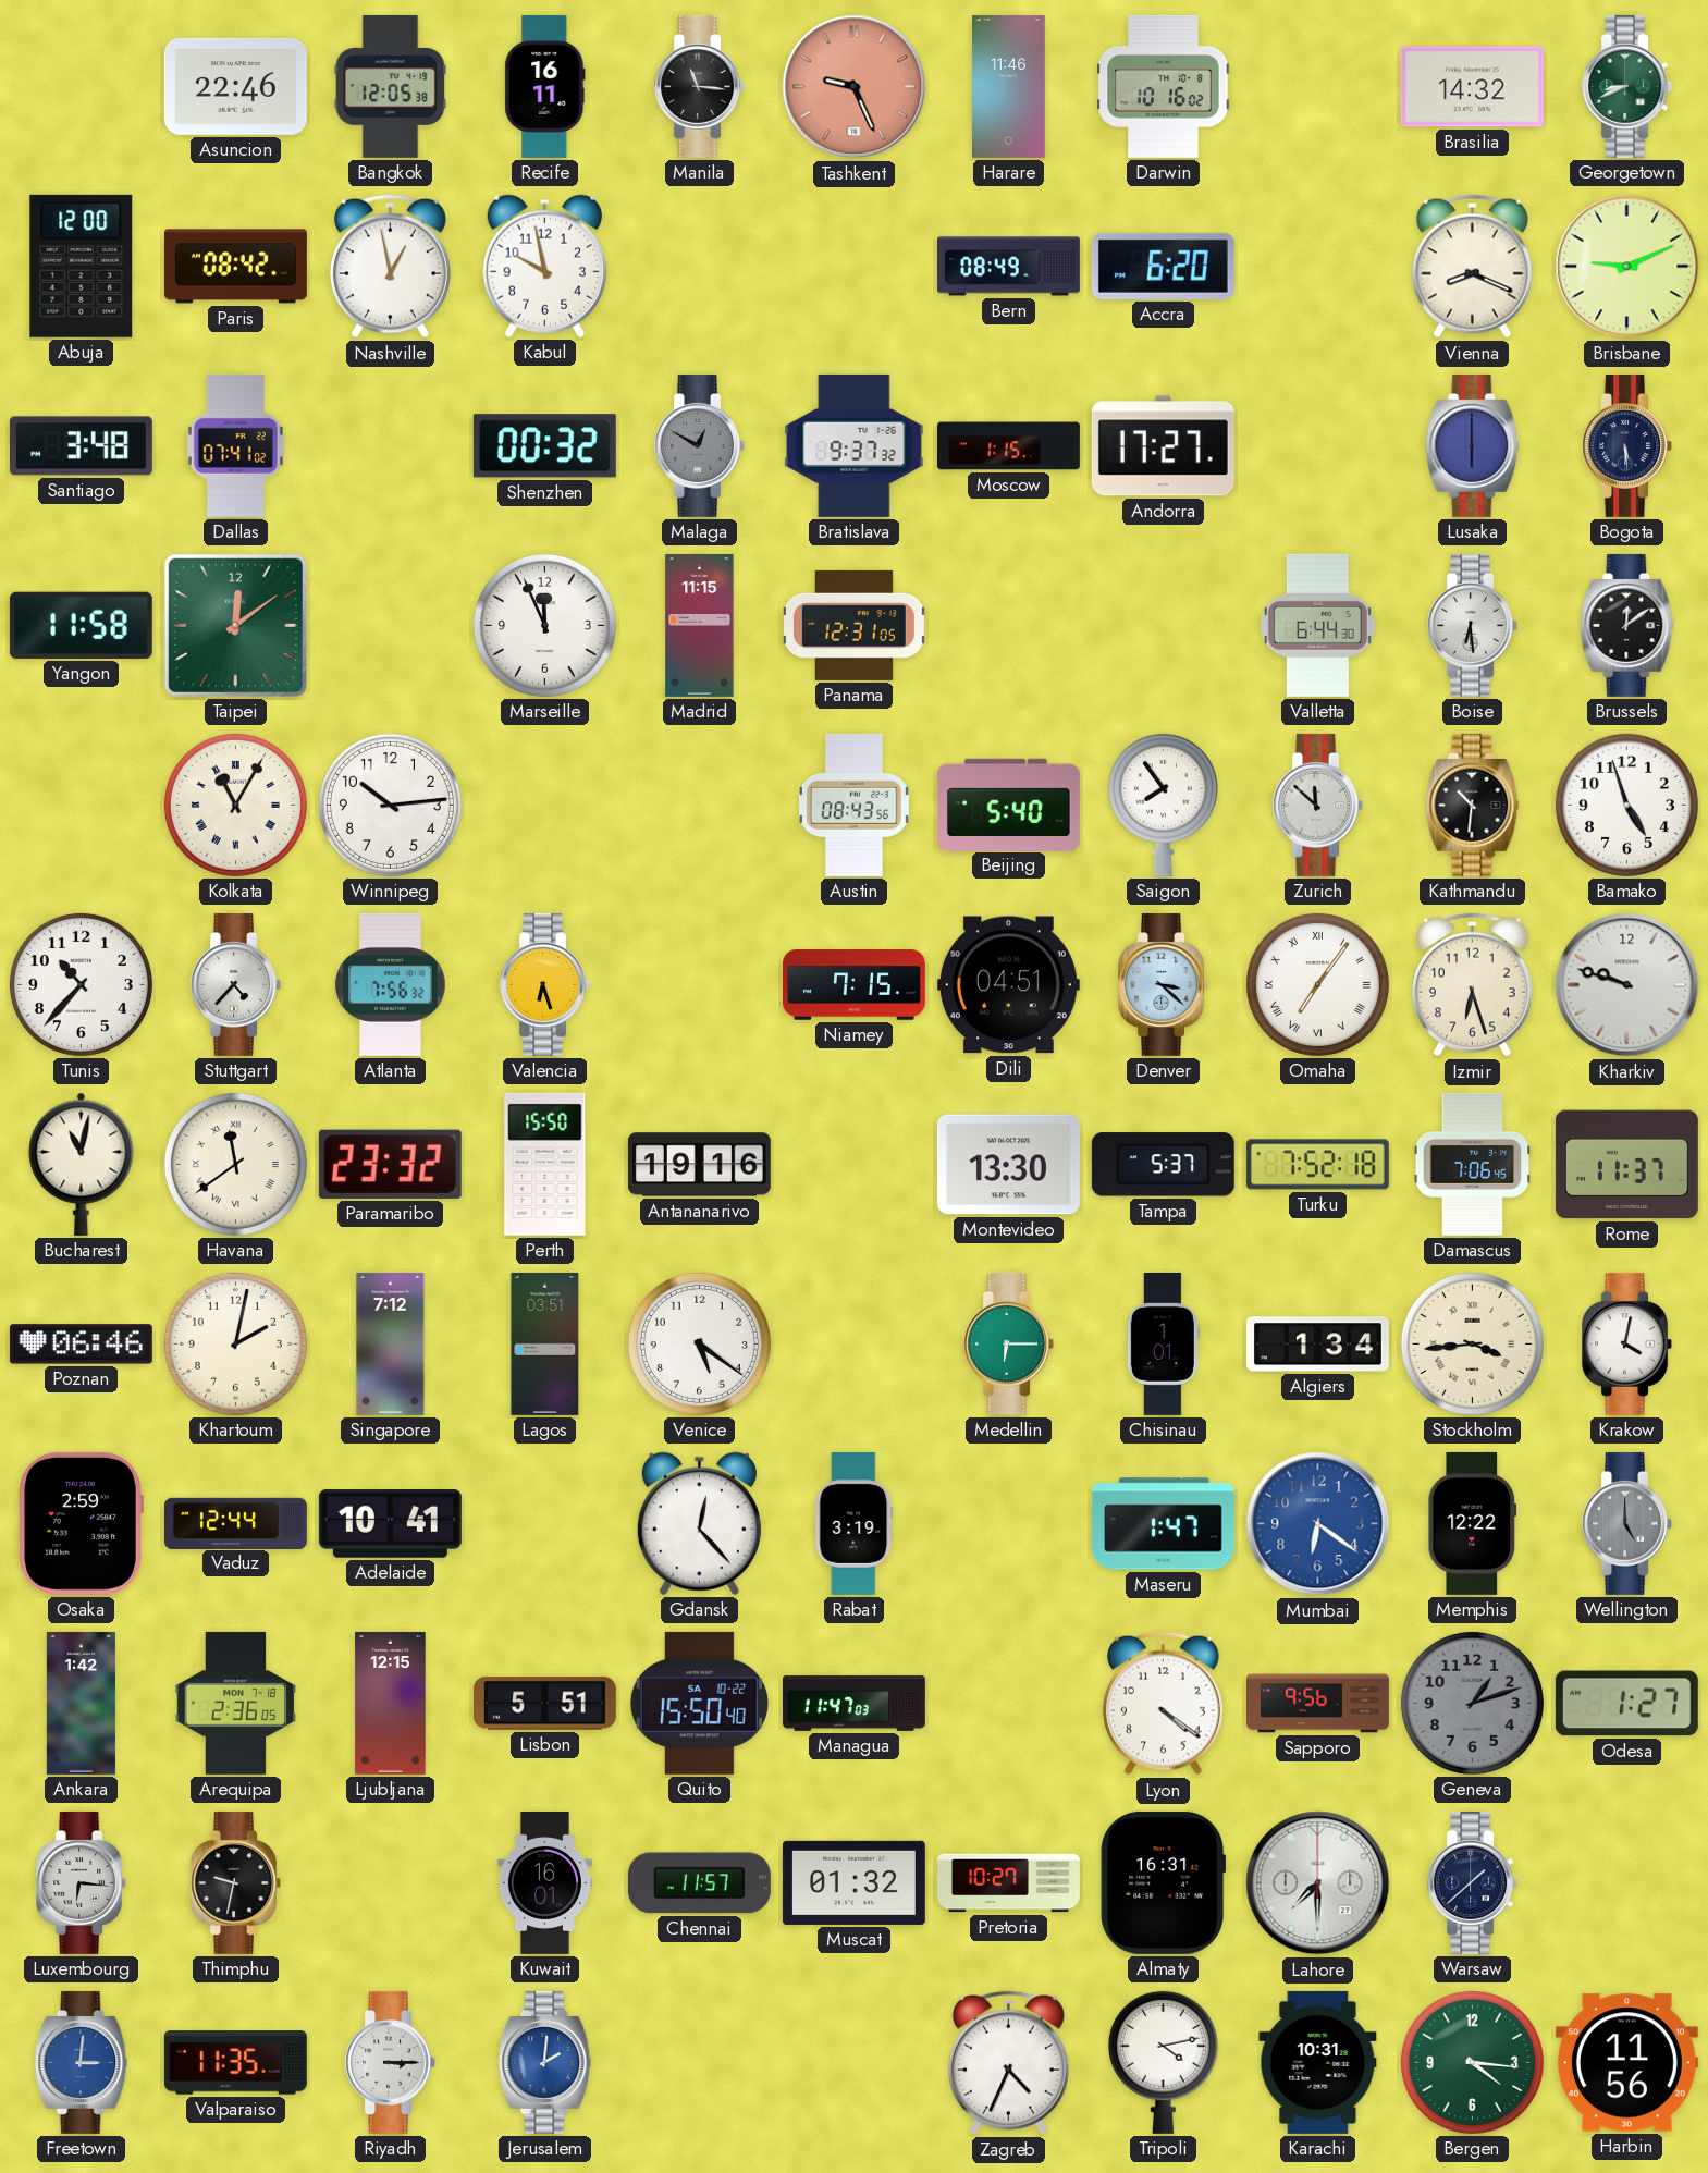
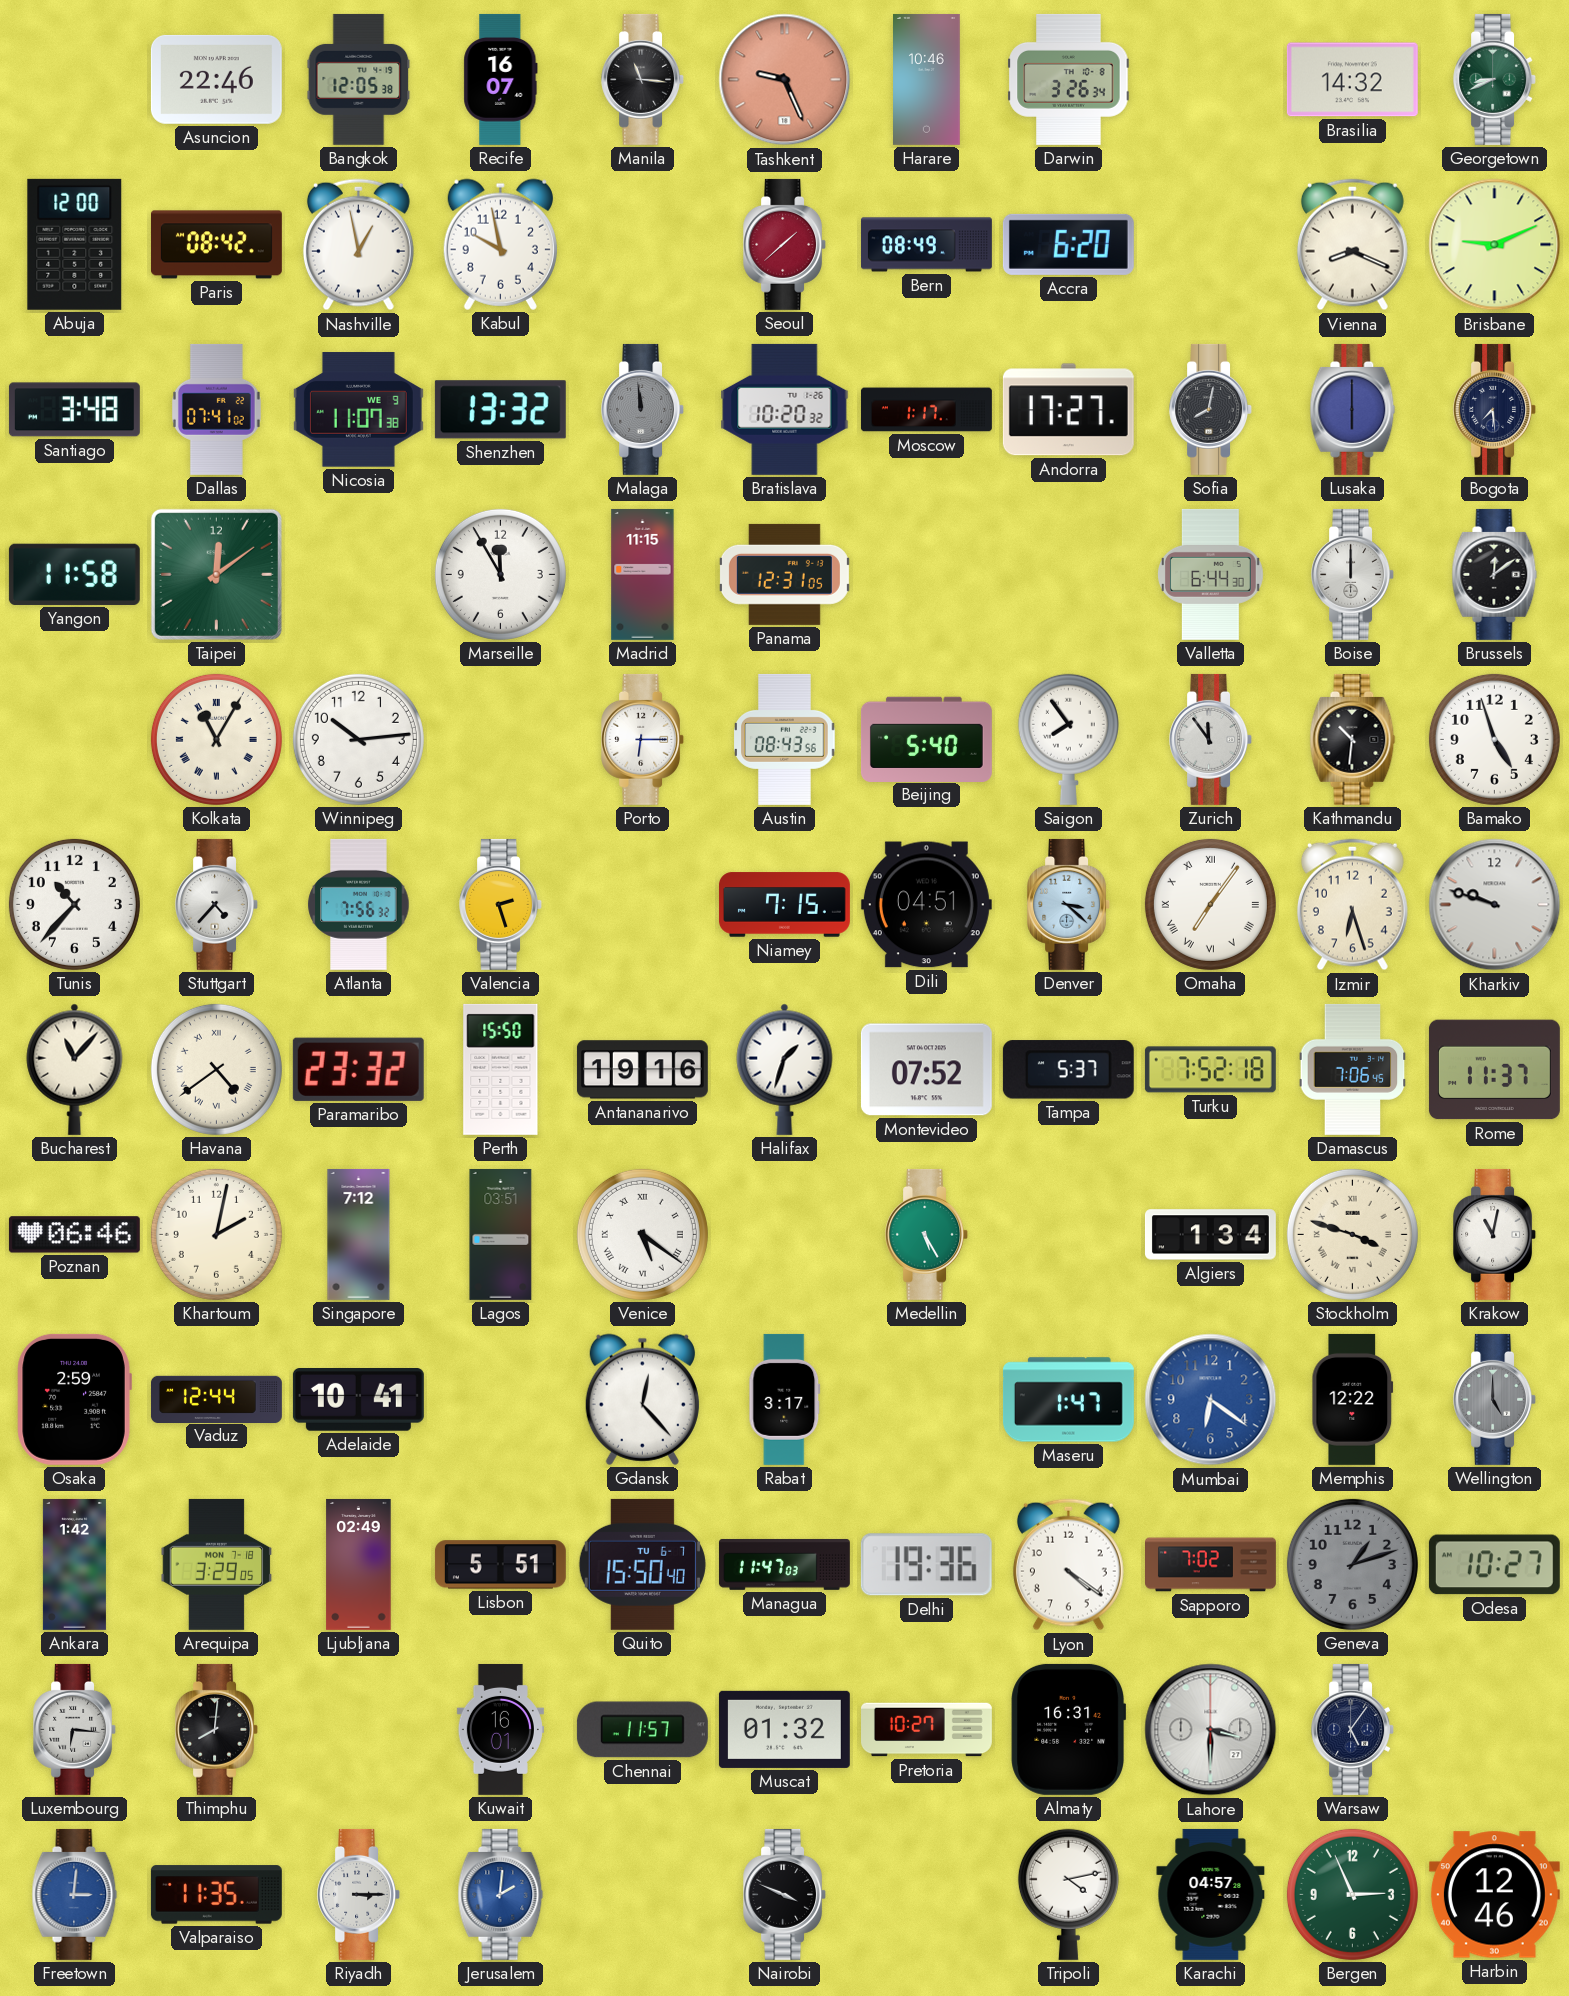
Recife: 16:11 -> 16:07 (501, 79)
Harare: 11:46 -> 10:46 (927, 79)
Darwin: 10:16 -> 3:26 (1069, 79)
Seoul: none -> 1:38 (785, 244)
Nicosia: none -> 11:07 (358, 410)
Shenzhen: 00:32 -> 13:32 (500, 410)
Malaga: 12:50 -> 11:59 (643, 409)
Bratislava: 9:37 -> 10:20 (785, 409)
Moscow: 1:15 -> 1:17 (926, 410)
Sofia: none -> 8:02 (1211, 409)
Bogota: 5:29 -> 7:29 (1495, 409)
Marseille: 11:56 -> 11:55 (500, 574)
Boise: 6:29 -> 12:00 (1353, 574)
Porto: none -> 6:15 (643, 739)
Zurich: 11:52 -> 11:54 (1211, 739)
Valencia: 6:27 -> 2:27 (501, 904)
Bucharest: 11:02 -> 11:07 (75, 1069)
Havana: 11:39 -> 4:39 (216, 1069)
Halifax: none -> 1:33 (785, 1069)
Montevideo: 13:30 -> 07:52 (926, 1070)
Venice numerals: Arabic -> Roman (642, 1234)
Medellin: 6:15 -> 5:25 (927, 1234)
Chisinau: 1:01 -> none (1163, 1343)
Stockholm: 3:44 -> 3:48 (1352, 1234)
Krakow: 4:02 -> 11:02 (1495, 1234)
Rabat: 3:19 -> 3:17 (785, 1399)
Arequipa: 2:36 -> 3:29 (217, 1564)
Ljubljana: 12:15 -> 02:49 (359, 1564)
Quito date: SA 10-22 -> TU 6-7 (642, 1564)
Delhi: none -> 19:36 (926, 1565)
Sapporo: 9:56 -> 7:02 (1211, 1565)
Odesa: 1:27 -> 10:27 (1494, 1565)
Thimphu: 9:32 -> 8:01 (217, 1729)
Lahore: 7:30 -> 3:30 (1211, 1730)
Warsaw: 1:38 -> 5:06 (1353, 1729)
Nairobi: none -> 3:49 (785, 1894)
Zagreb: 4:34 -> none (1008, 2063)
Karachi: 10:31 -> 04:57 (1211, 1894)
Bergen: 4:16 -> 2:56 (1352, 1894)
Harbin: 11:56 -> 12:46 (1494, 1895)
